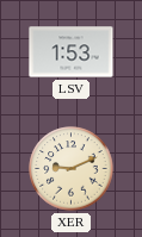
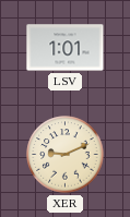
LSV: 1:53 -> 1:01 (66, 48)
